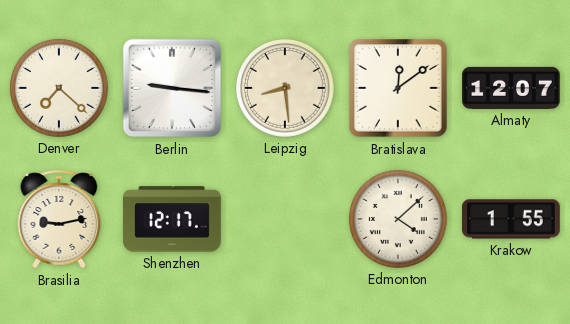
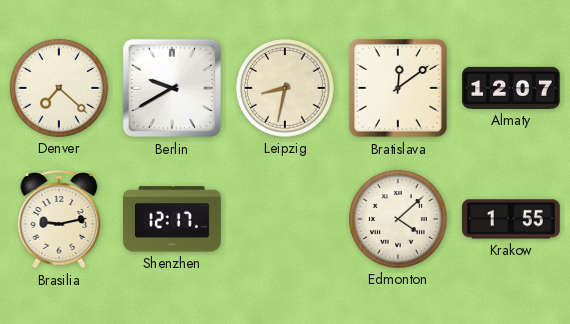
Berlin: 9:16 -> 9:40 (172, 88)
Leipzig: 8:29 -> 8:32 (285, 88)
